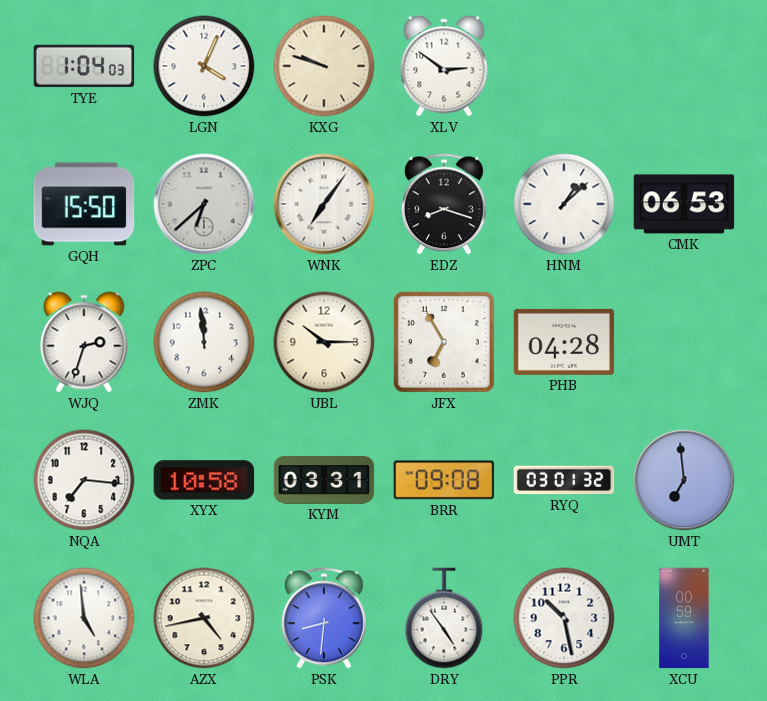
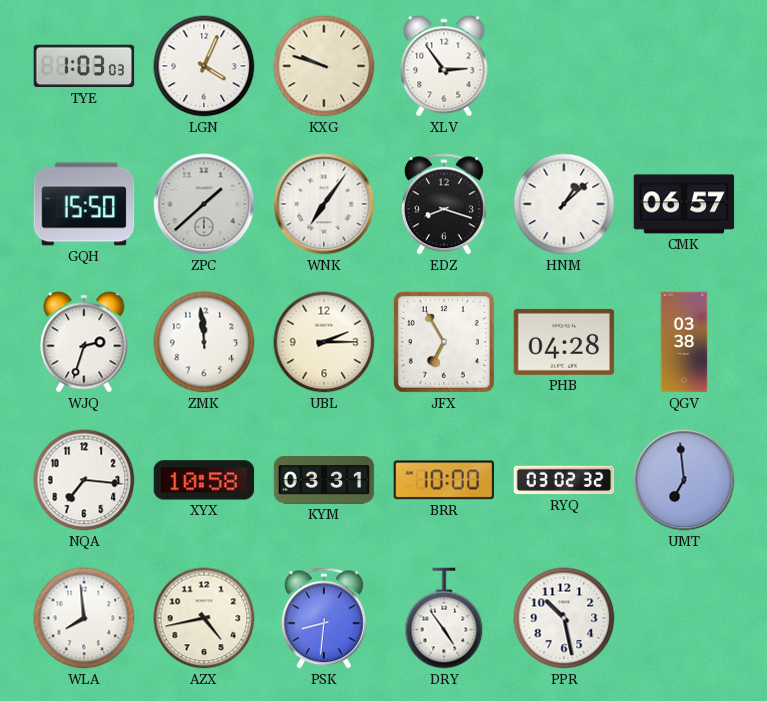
TYE: 1:04 -> 1:03 (84, 66)
XLV: 2:51 -> 2:54 (444, 66)
ZPC: 6:38 -> 1:38 (204, 204)
CMK: 06:53 -> 06:57 (684, 204)
UBL: 10:15 -> 2:15 (324, 342)
QGV: none -> 03:38 (684, 342)
BRR: 09:08 -> 10:00 (444, 480)
RYQ: 03:01 -> 03:02 (564, 480)
WLA: 4:59 -> 7:59 (84, 618)
XCU: 00:59 -> none (684, 618)
